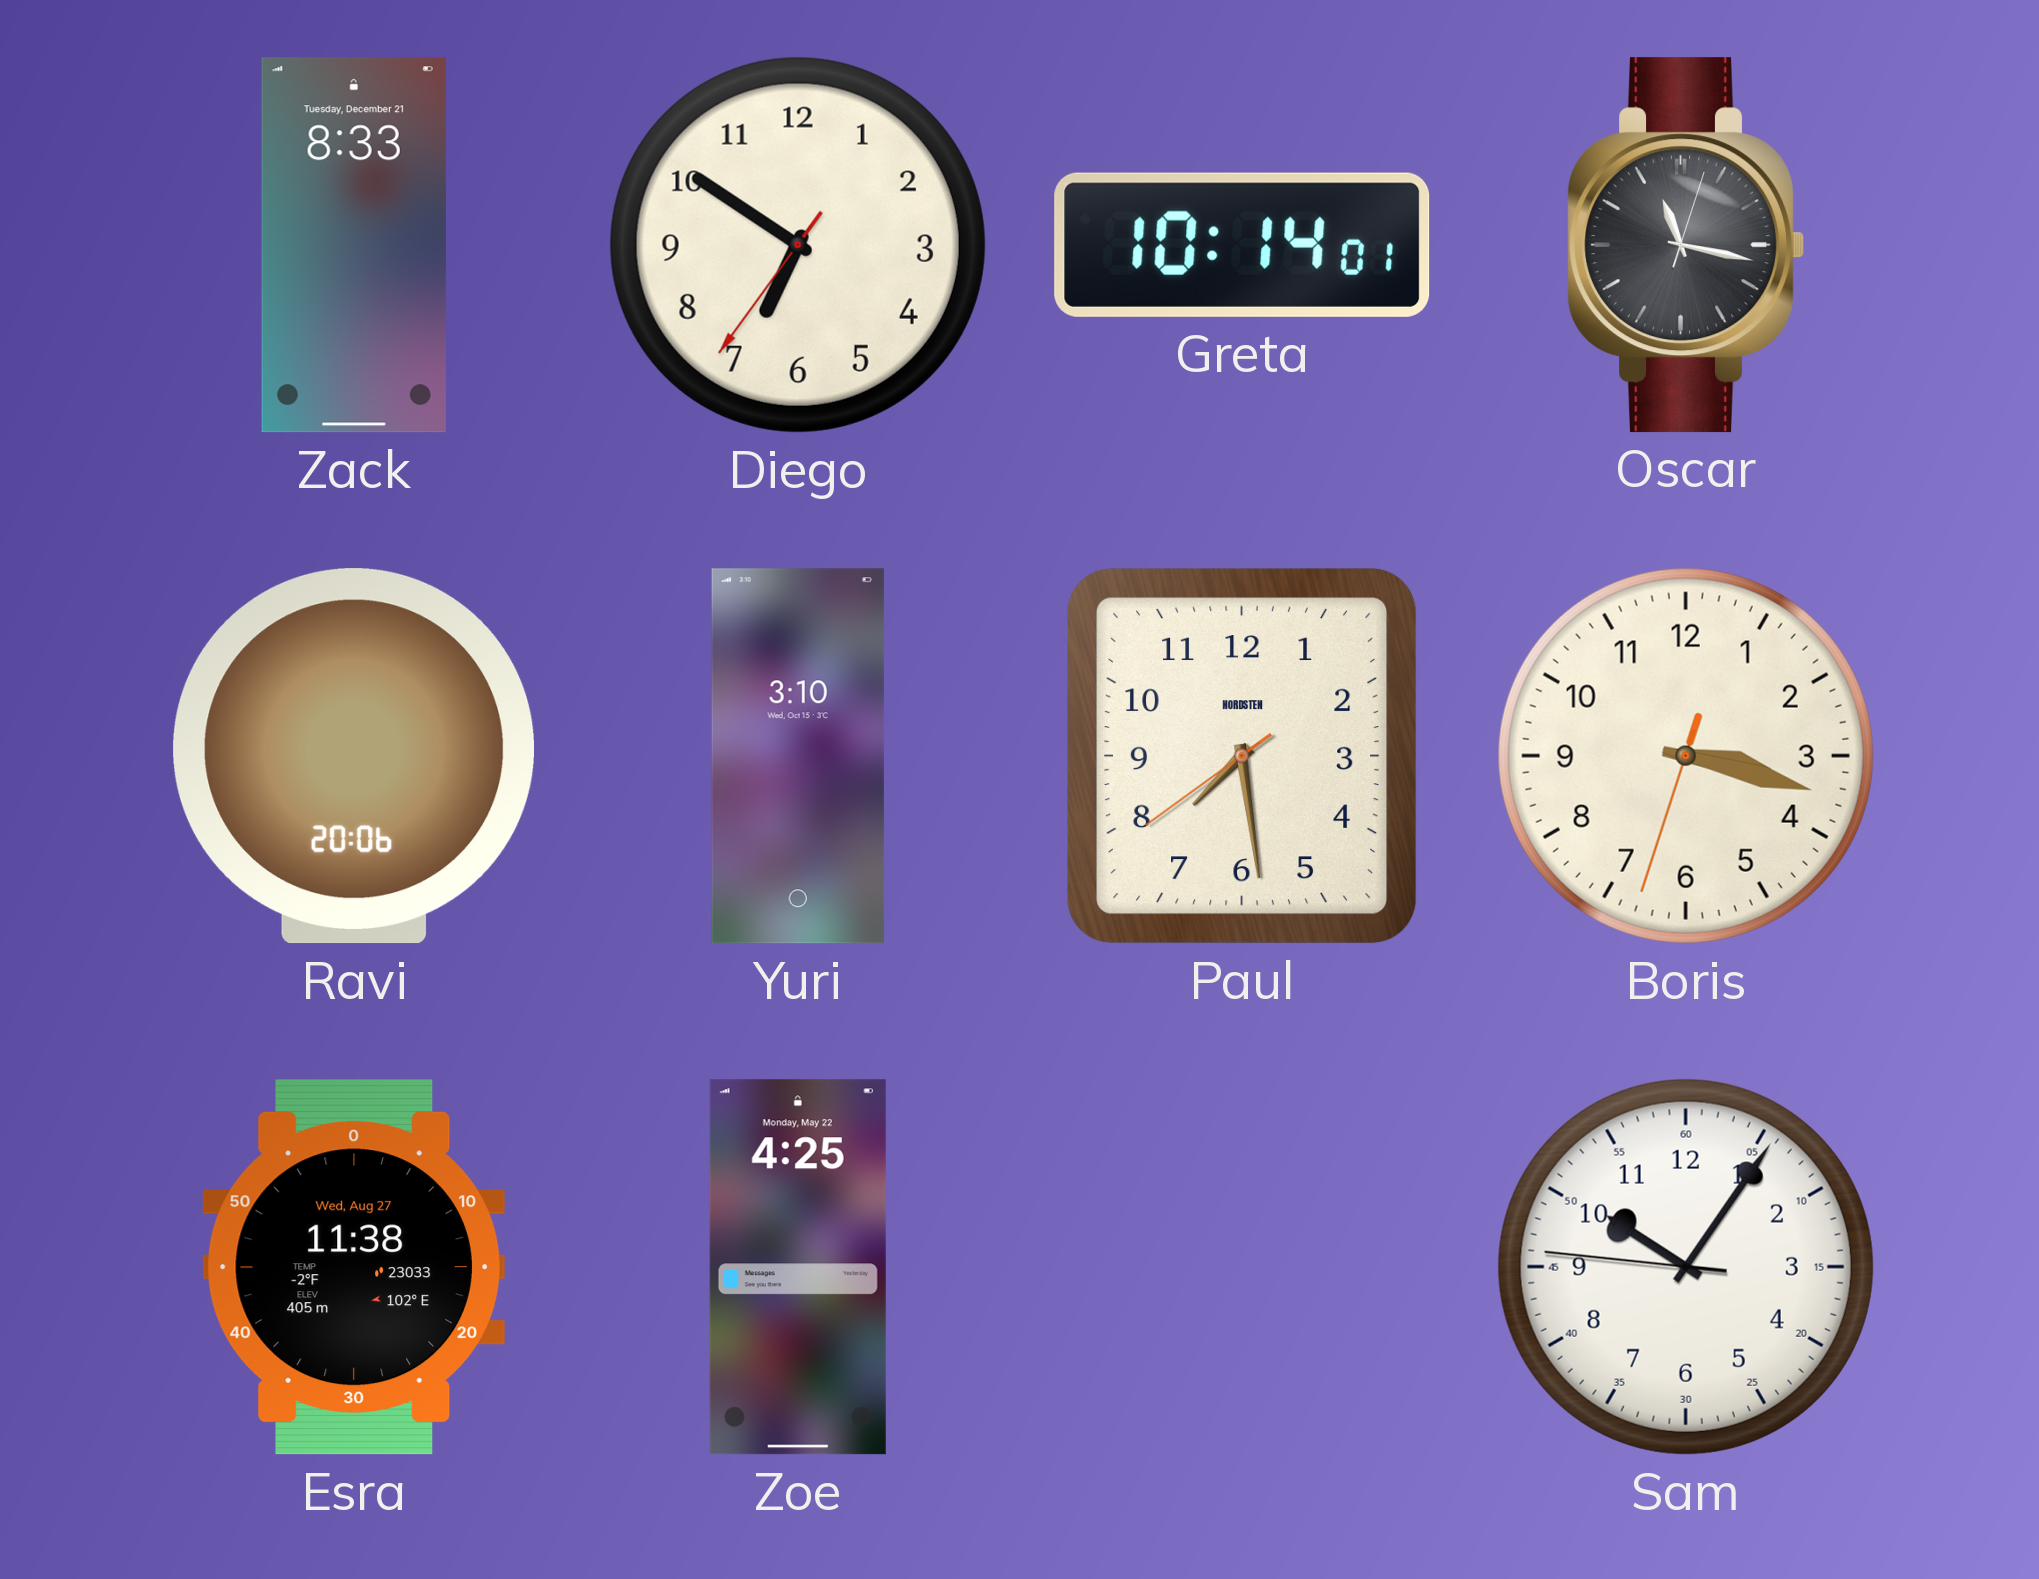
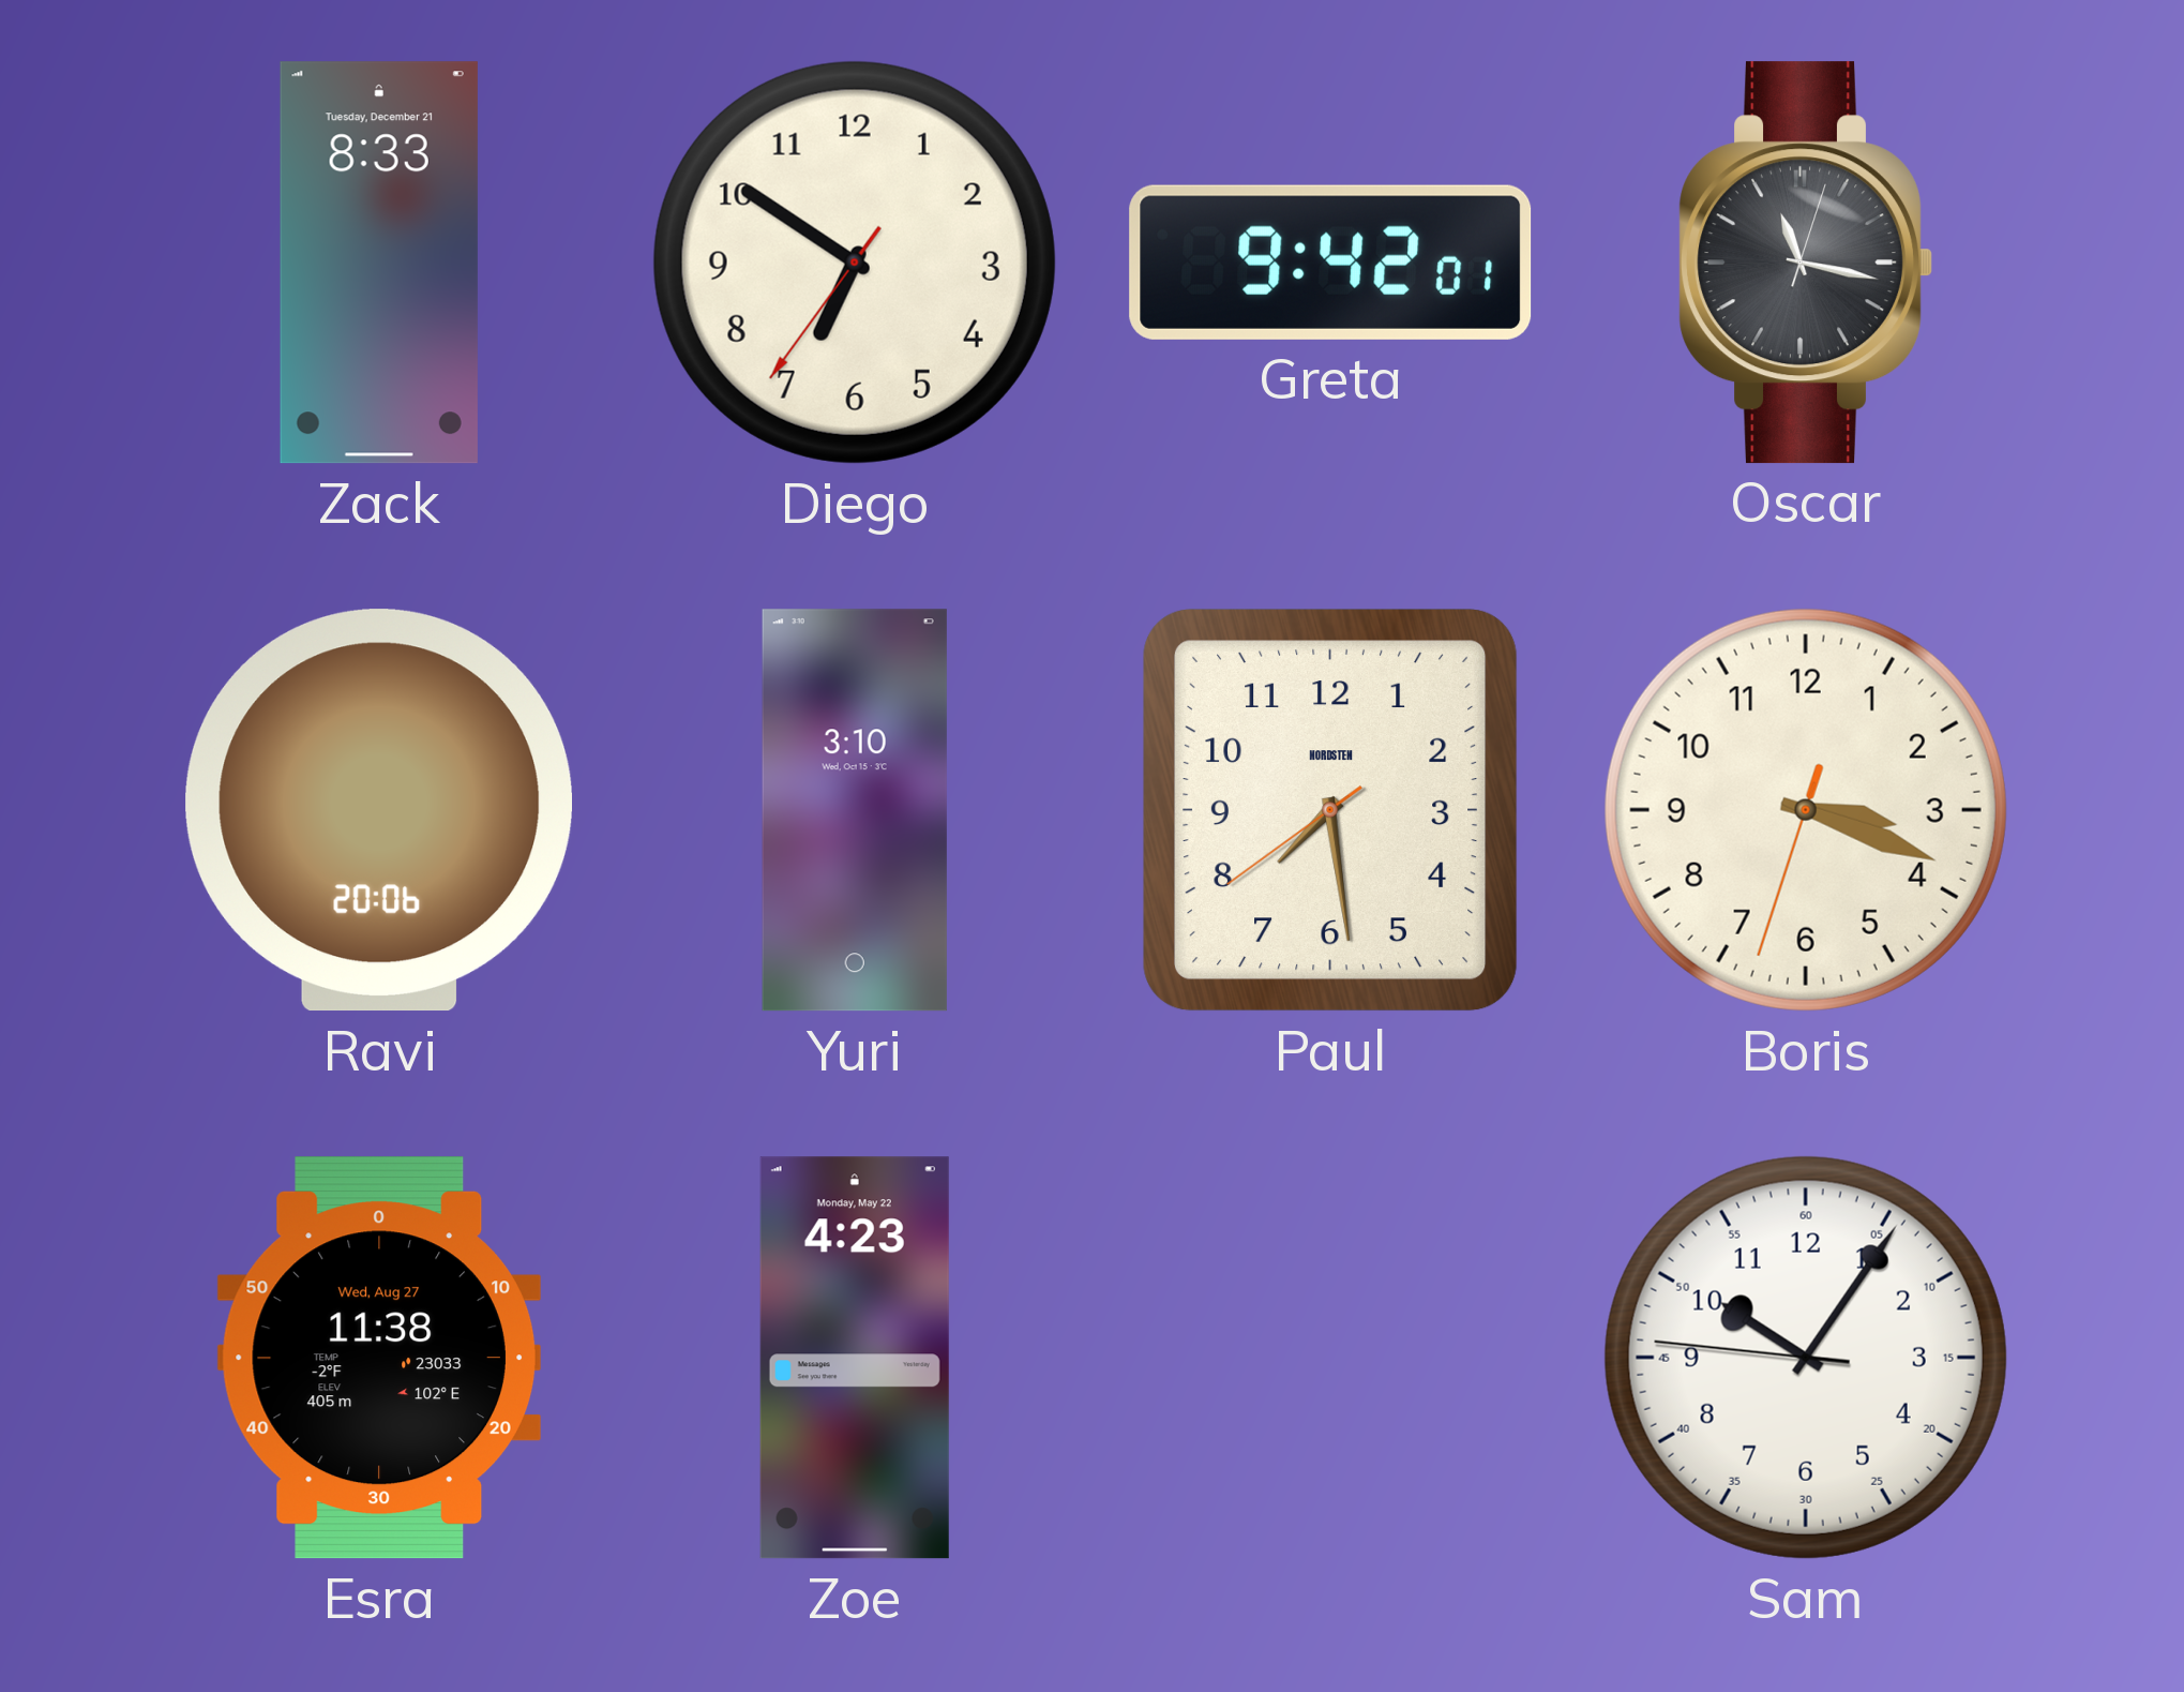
Greta: 10:14 -> 9:42 (1330, 263)
Boris: 3:17 -> 3:18 (1806, 810)
Zoe: 4:25 -> 4:23 (855, 1358)
